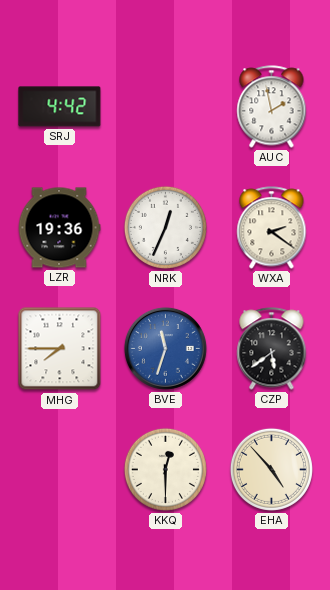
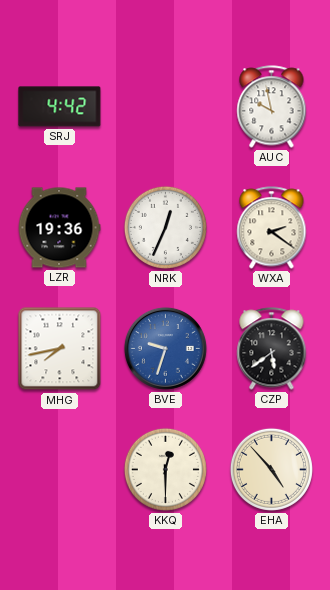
AUC: 1:58 -> 9:58 (272, 107)
MHG: 7:45 -> 7:43 (60, 349)
BVE: 11:33 -> 9:33 (165, 348)
